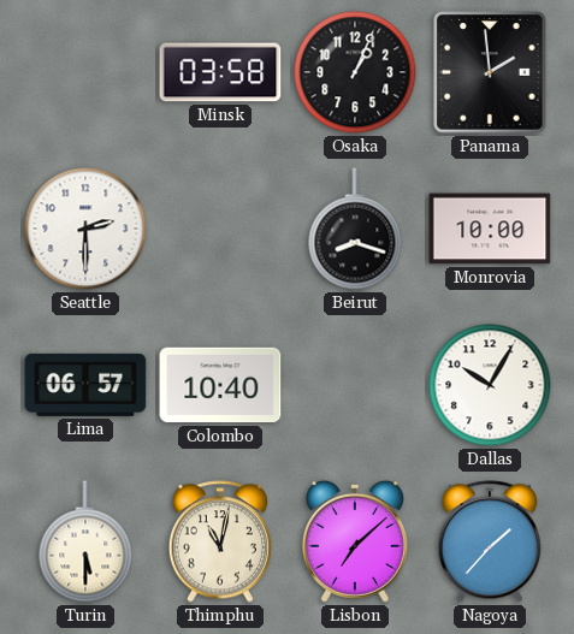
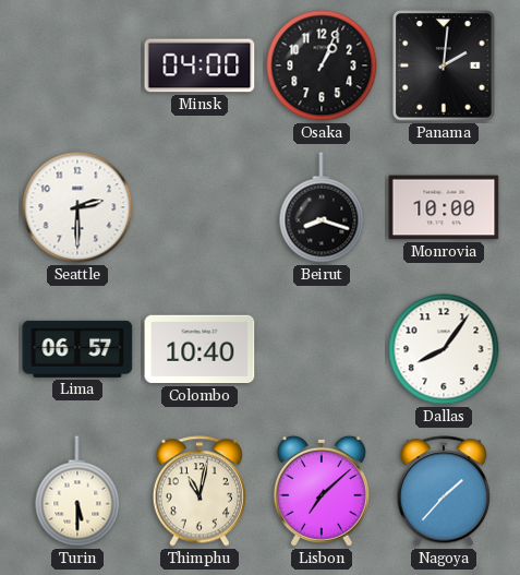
Minsk: 03:58 -> 04:00 (199, 65)
Panama: 1:59 -> 2:01 (445, 65)
Dallas: 10:05 -> 8:06 (444, 349)
